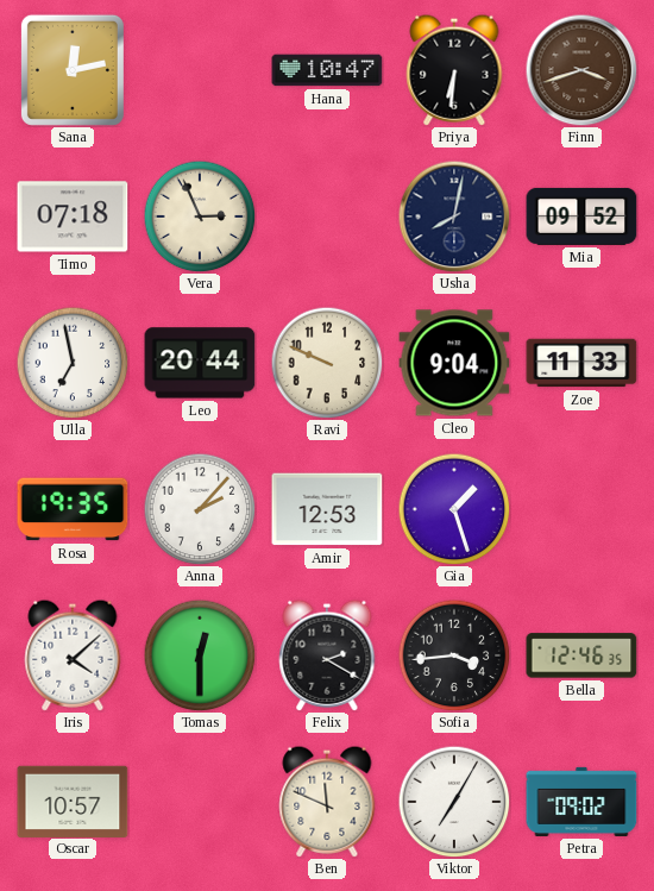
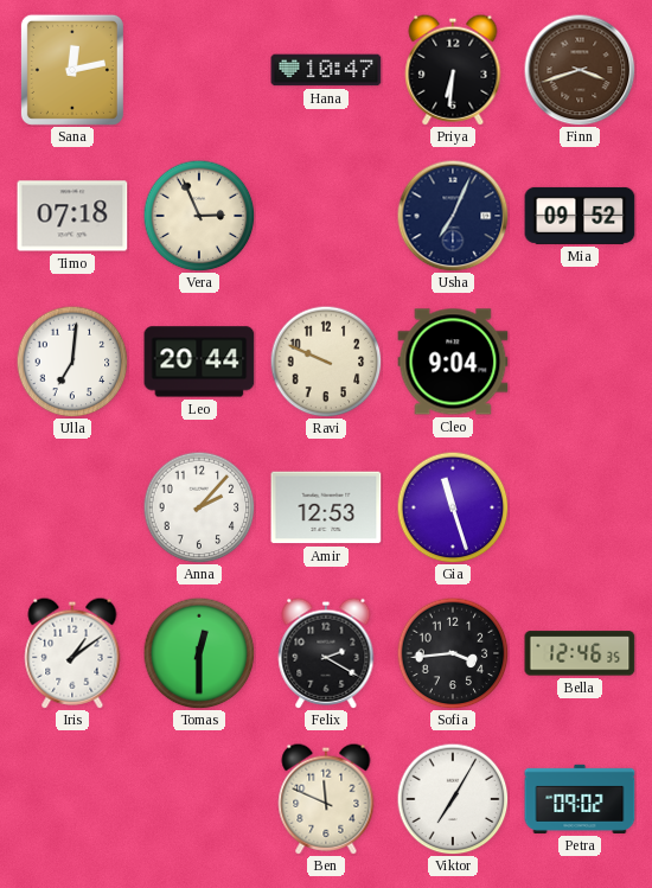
Usha: 8:02 -> 7:04 (453, 216)
Ulla: 6:58 -> 7:01 (72, 362)
Zoe: 11:33 -> none (581, 363)
Rosa: 19:35 -> none (73, 509)
Gia: 1:27 -> 11:27 (453, 507)
Iris: 4:08 -> 1:09 (72, 653)
Oscar: 10:57 -> none (73, 801)
